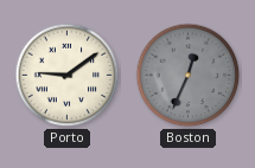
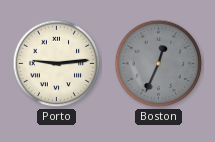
Porto: 9:09 -> 9:14 (57, 64)
